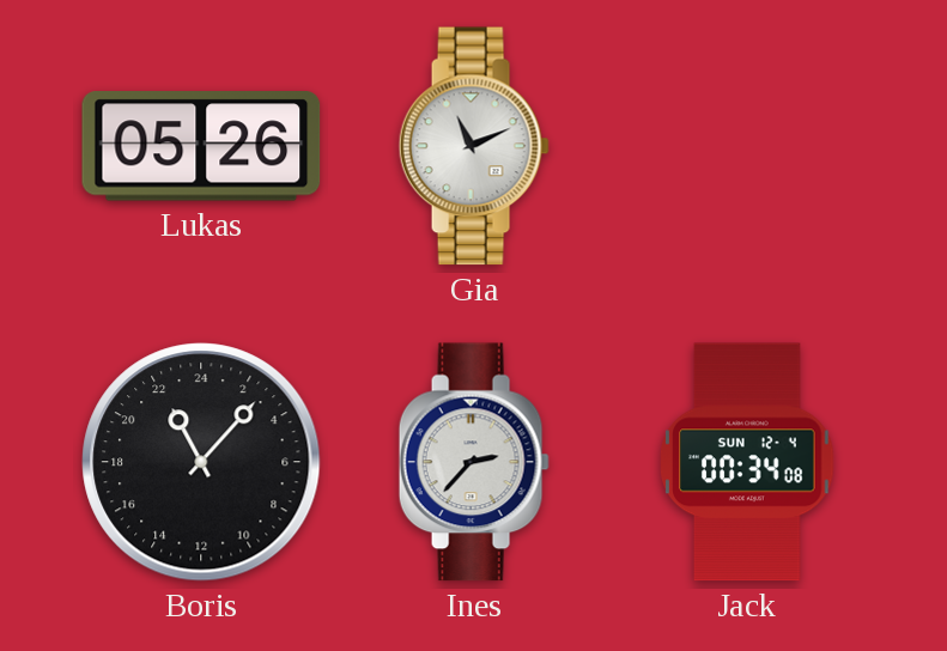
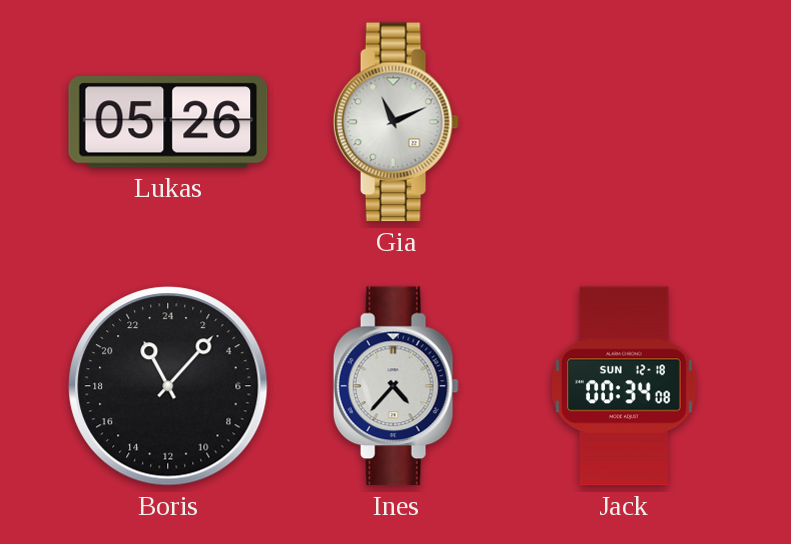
Ines: 2:37 -> 4:37 (396, 386)
Jack date: SUN 12-4 -> SUN 12-18 (624, 386)
